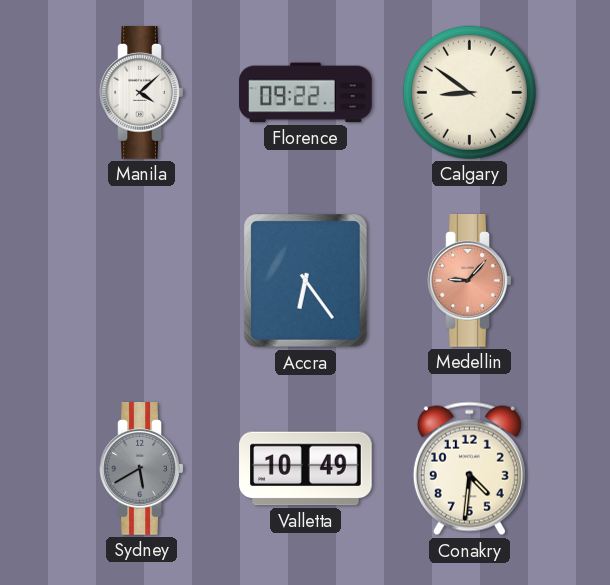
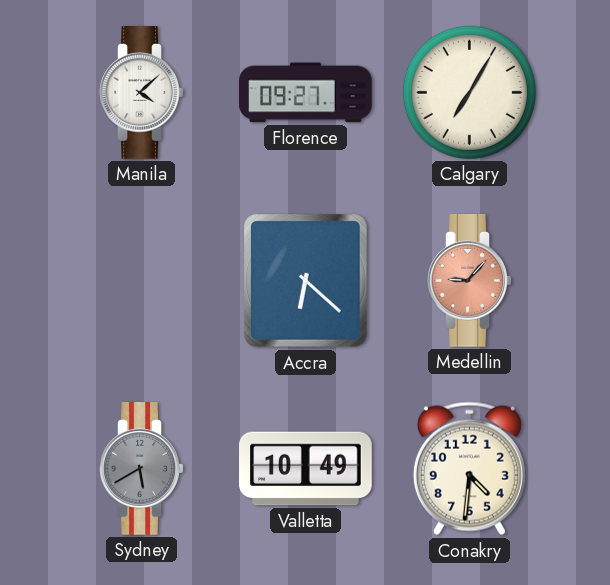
Florence: 09:22 -> 09:27 (306, 93)
Calgary: 8:51 -> 7:05 (469, 92)
Accra: 6:24 -> 6:22 (306, 281)
